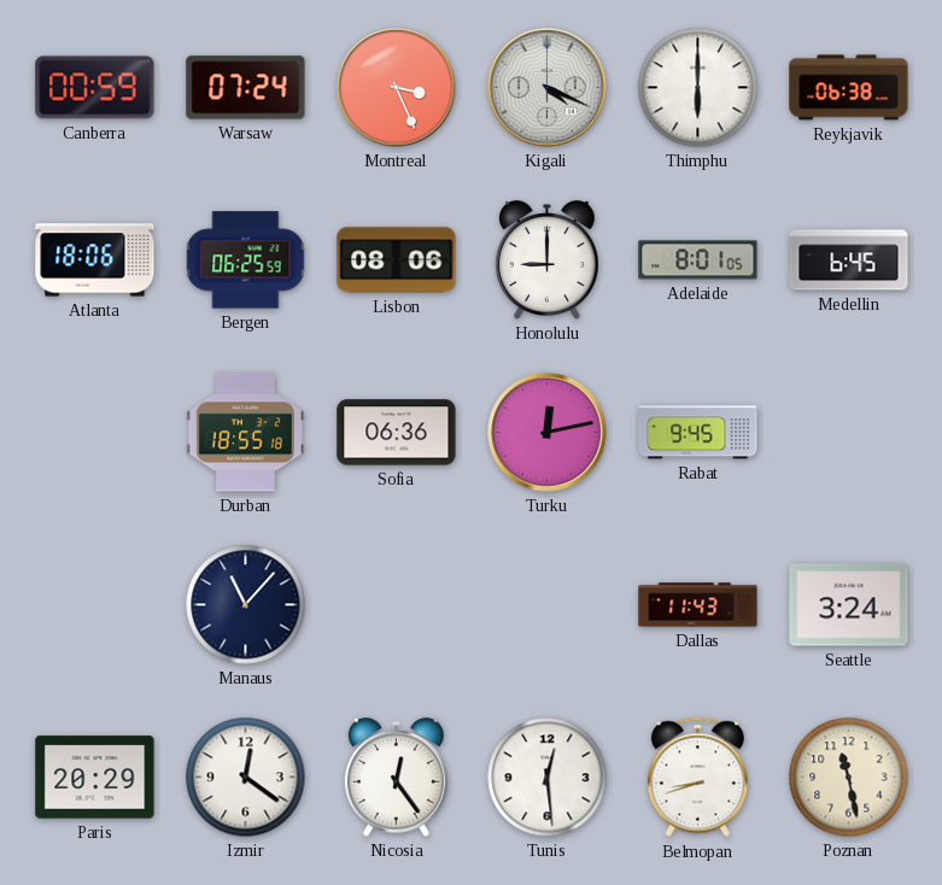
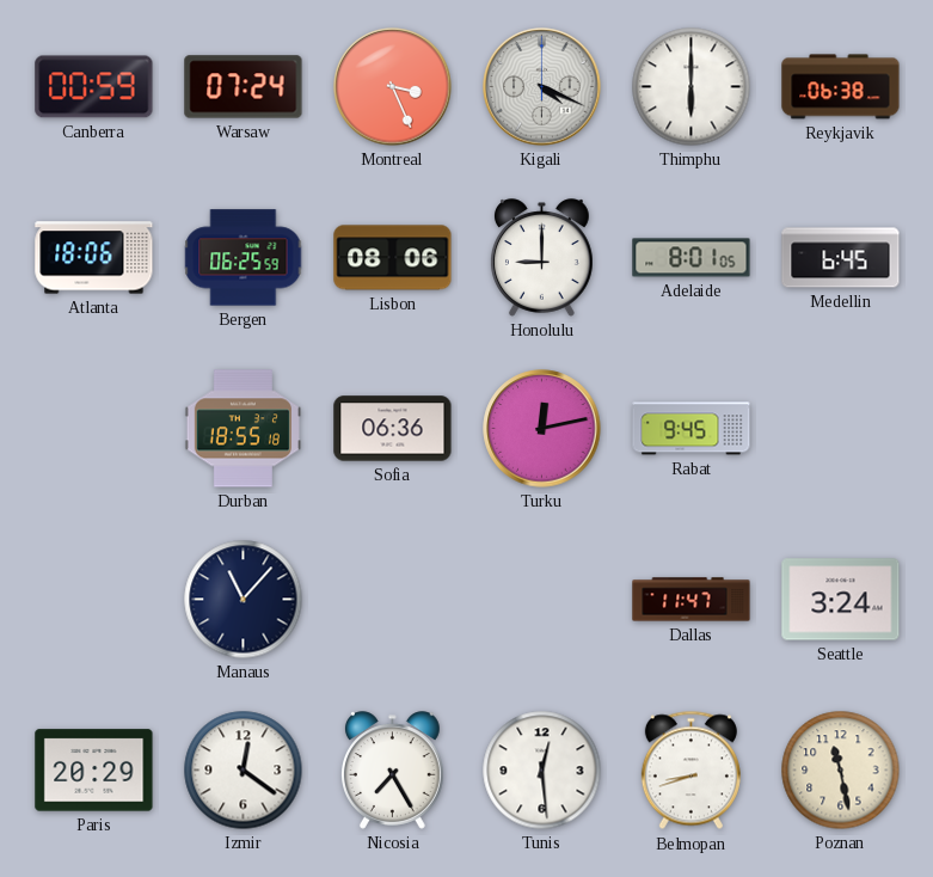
Dallas: 11:43 -> 11:47 (692, 600)
Nicosia: 12:24 -> 7:25 (393, 771)
